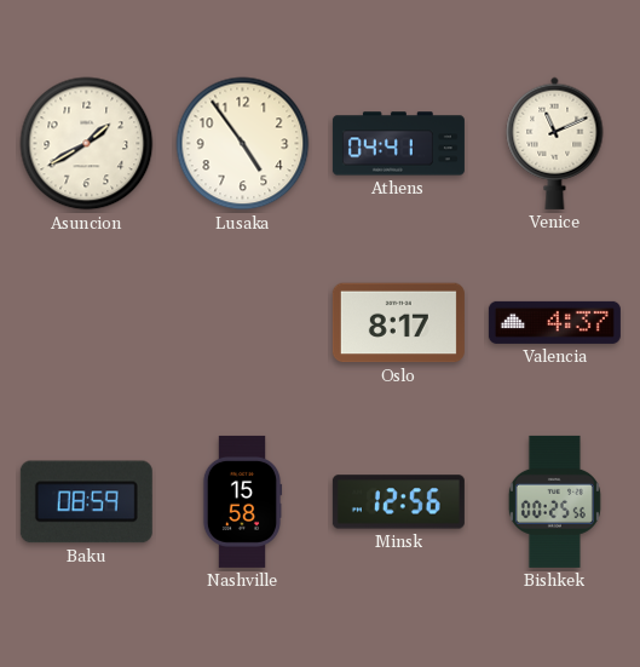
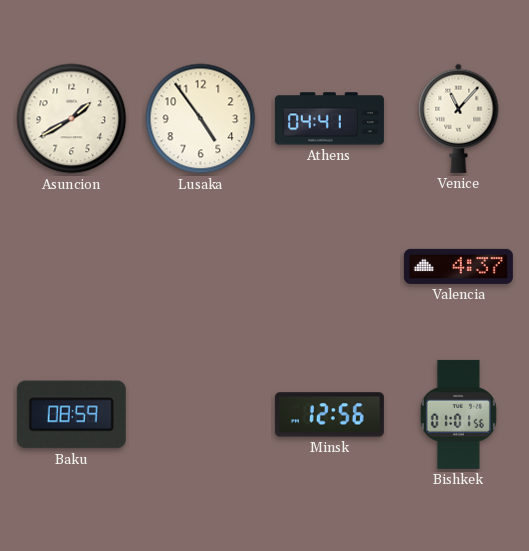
Venice: 11:11 -> 11:07 (459, 118)
Oslo: 8:17 -> none (398, 323)
Nashville: 15:58 -> none (242, 501)
Bishkek: 00:25 -> 01:01 (458, 414)
